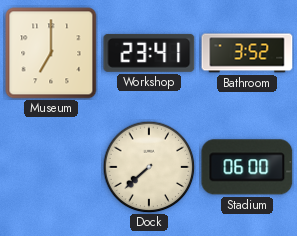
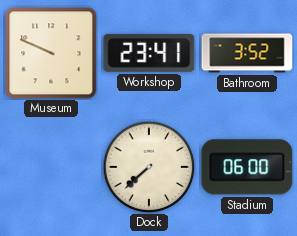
Museum: 7:00 -> 9:49 (51, 53)
